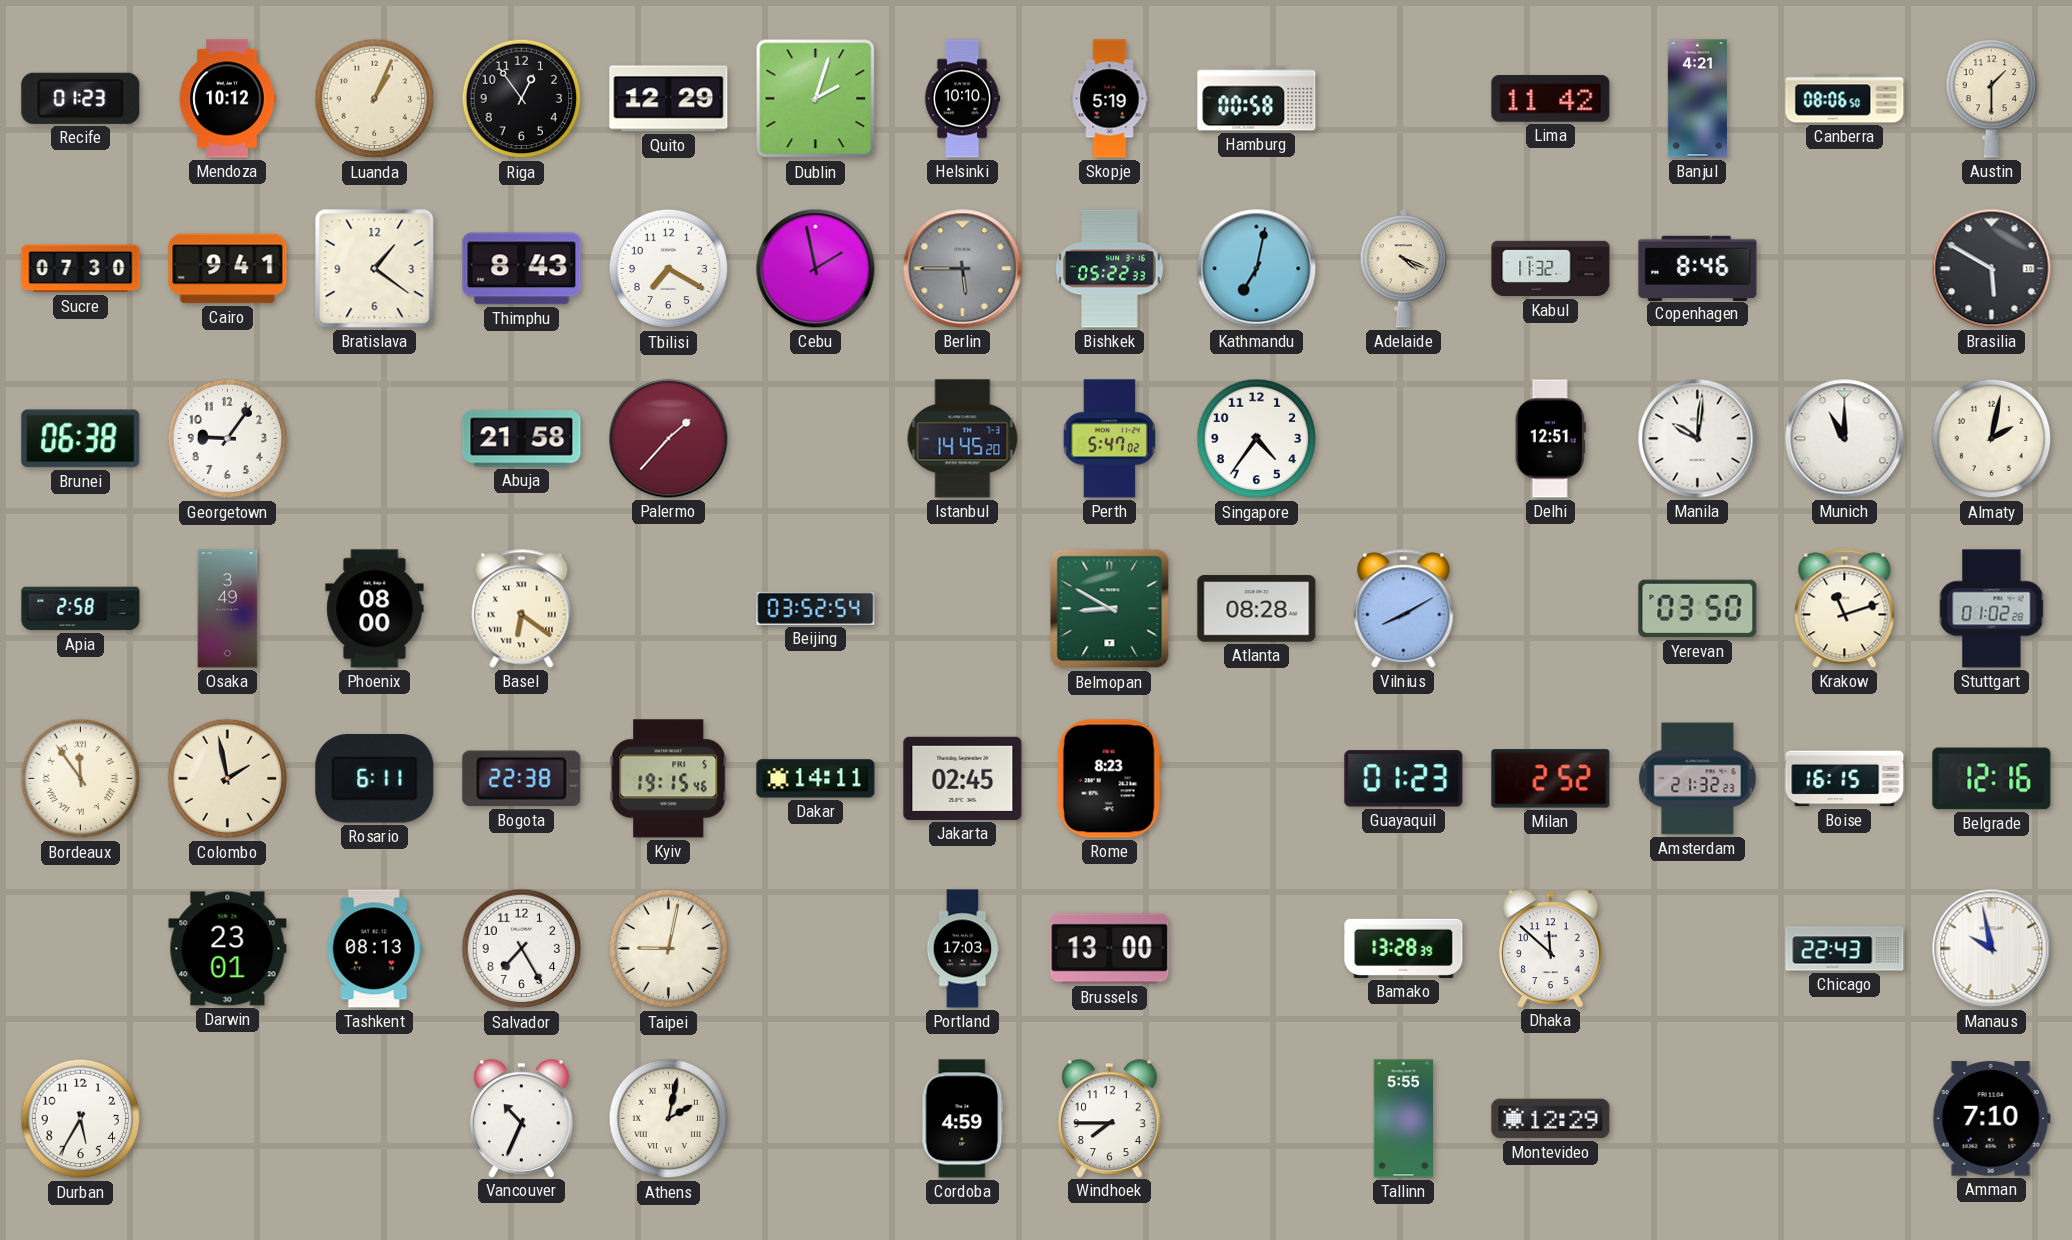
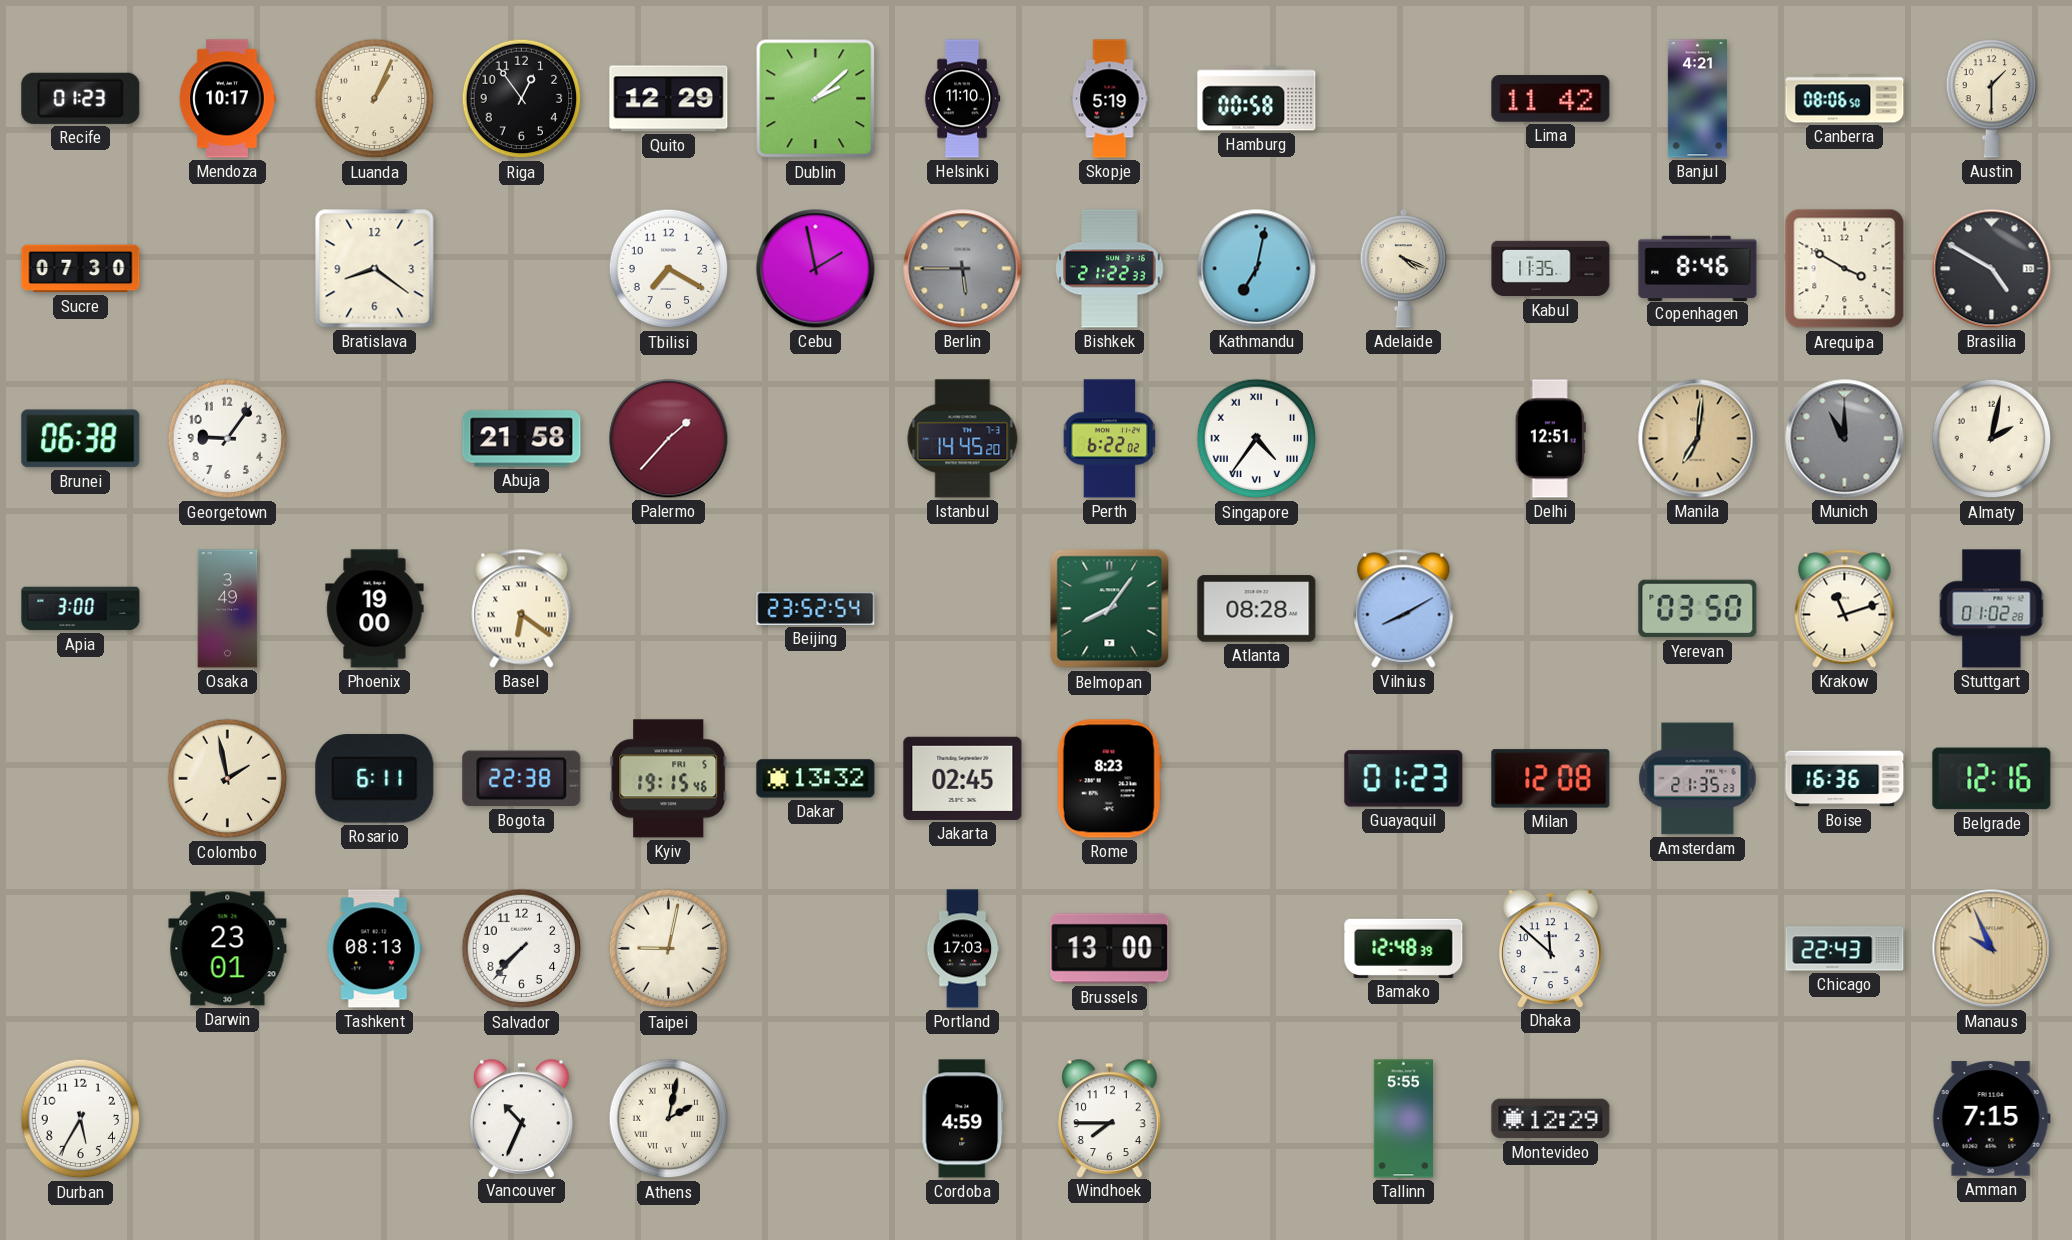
Mendoza: 10:12 -> 10:17 (227, 99)
Dublin: 2:03 -> 2:08 (816, 99)
Helsinki: 10:10 -> 11:10 (962, 99)
Cairo: 9:41 -> none (228, 269)
Bratislava: 1:21 -> 8:21 (375, 269)
Thimphu: 8:43 -> none (522, 269)
Bishkek: 05:22 -> 21:22 (1110, 269)
Kabul: 11:32 -> 11:35 (1551, 269)
Arequipa: none -> 3:50 (1845, 269)
Brasilia: 5:50 -> 4:50 (1992, 269)
Perth: 5:47 -> 6:22 (1110, 439)
Singapore numerals: Arabic -> Roman (1257, 439)
Manila: 10:01 -> 7:01 (1698, 439)
Manila dial: white -> champagne (1698, 439)
Munich dial: white -> grey (1845, 439)
Apia: 2:58 -> 3:00 (81, 609)
Phoenix: 08:00 -> 19:00 (375, 609)
Beijing: 03:52 -> 23:52 (816, 608)
Belmopan: 8:50 -> 8:06 (1110, 609)
Bordeaux: 11:54 -> none (81, 779)
Dakar: 14:11 -> 13:32 (816, 779)
Milan: 2:52 -> 12:08 (1551, 779)
Amsterdam: 21:32 -> 21:35 (1698, 779)
Boise: 16:15 -> 16:36 (1845, 779)
Salvador: 7:25 -> 7:37 (522, 949)
Bamako: 13:28 -> 12:48 (1404, 948)
Manaus: 9:58 -> 9:56 (1992, 949)
Manaus dial: white -> champagne (1992, 949)
Amman: 7:10 -> 7:15 (1991, 1119)
